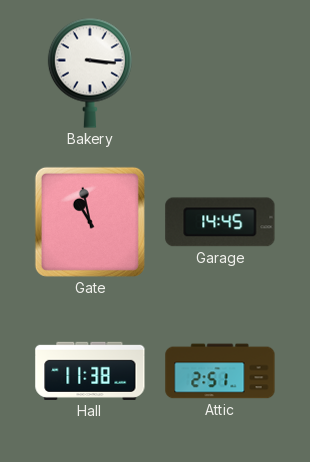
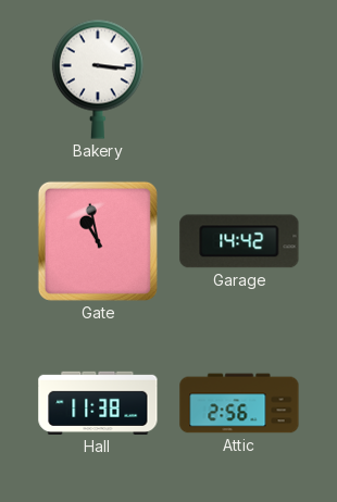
Garage: 14:45 -> 14:42 (239, 241)
Attic: 2:51 -> 2:56 (239, 403)
